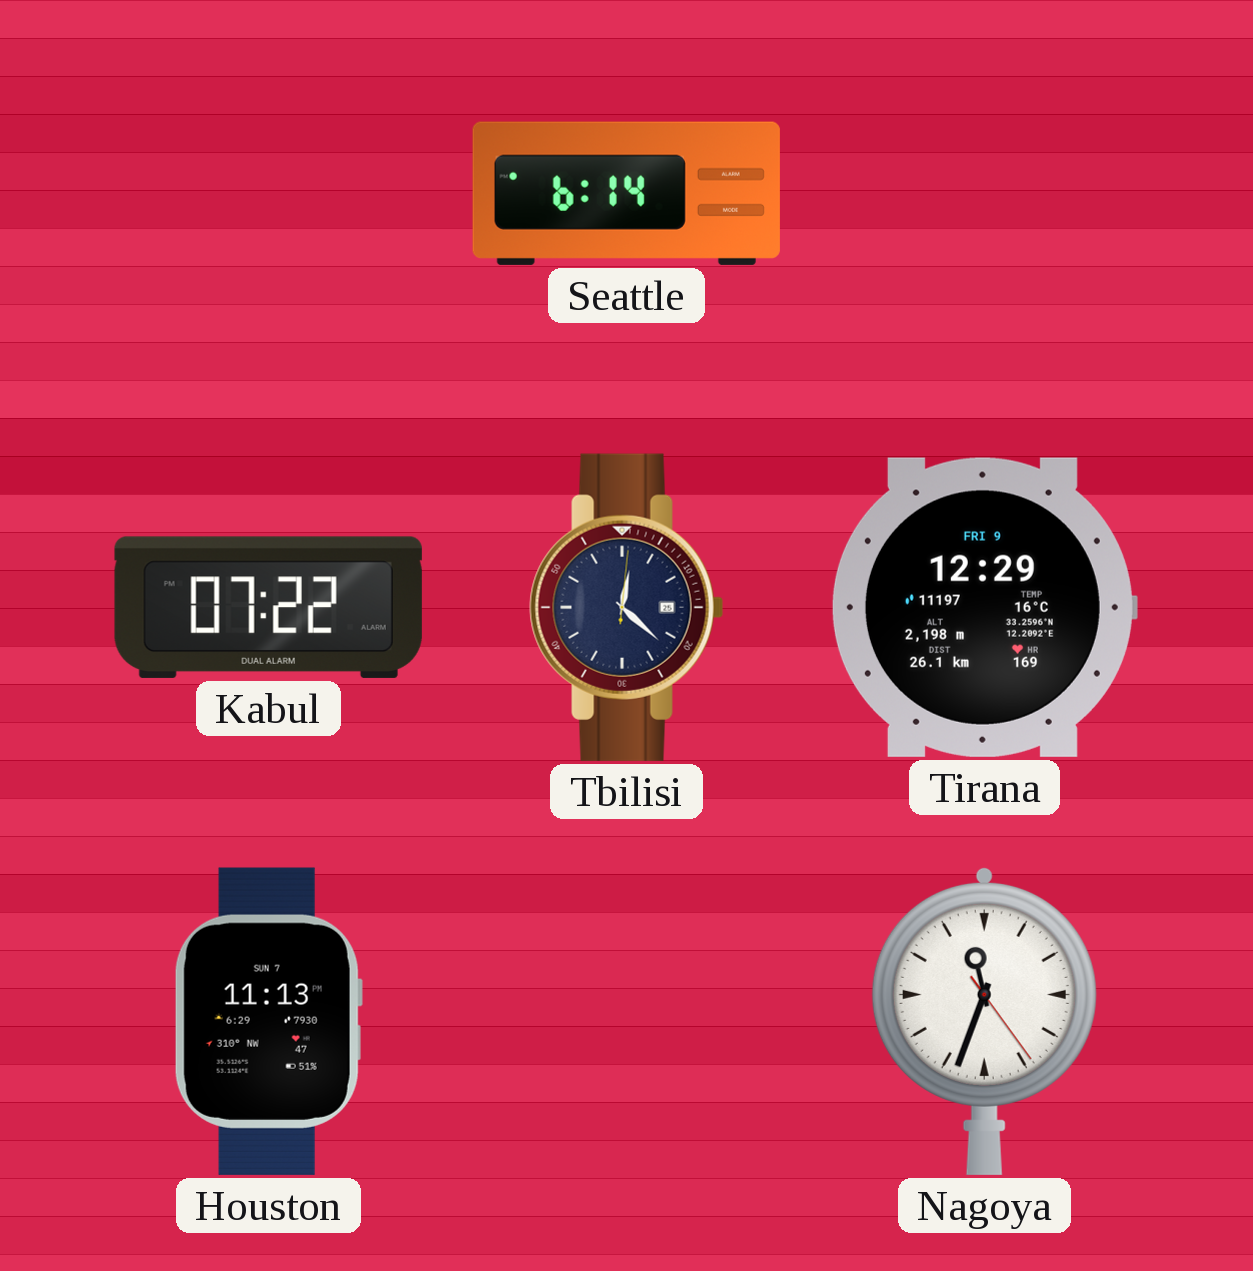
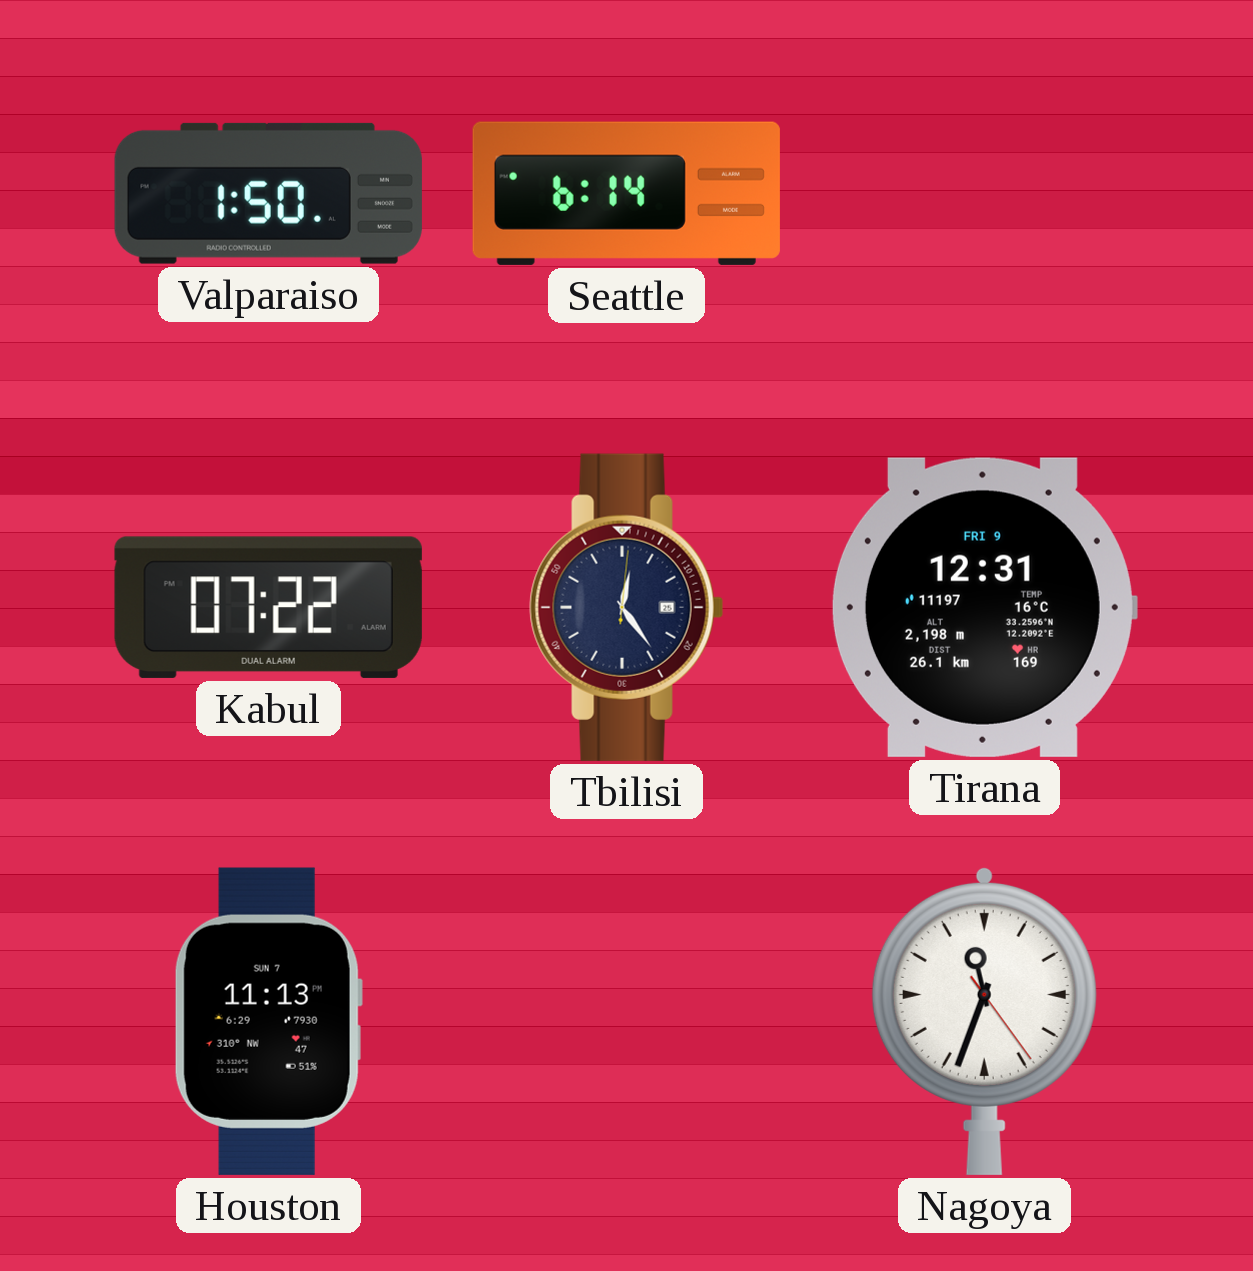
Valparaiso: none -> 1:50 (268, 193)
Tbilisi: 12:22 -> 12:24 (627, 607)
Tirana: 12:29 -> 12:31 (984, 607)
